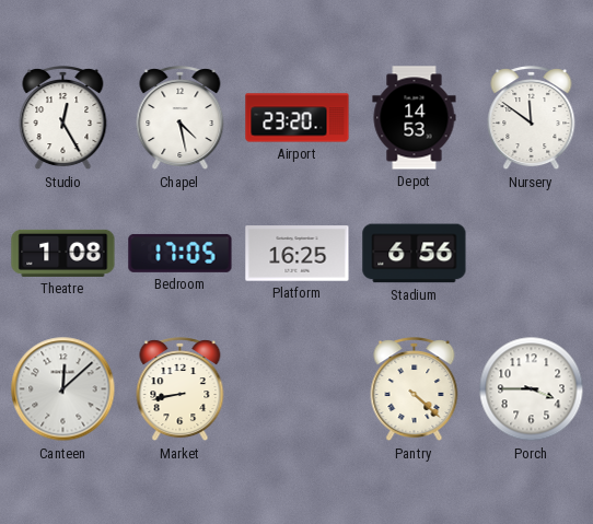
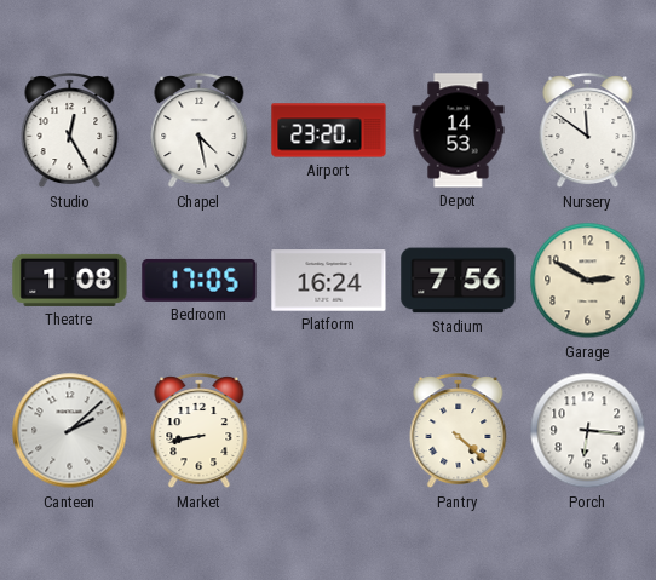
Platform: 16:25 -> 16:24 (329, 281)
Stadium: 6:56 -> 7:56 (459, 281)
Garage: none -> 2:50 (588, 281)
Canteen: 12:08 -> 2:08 (70, 431)
Porch: 3:45 -> 6:16 (588, 431)
